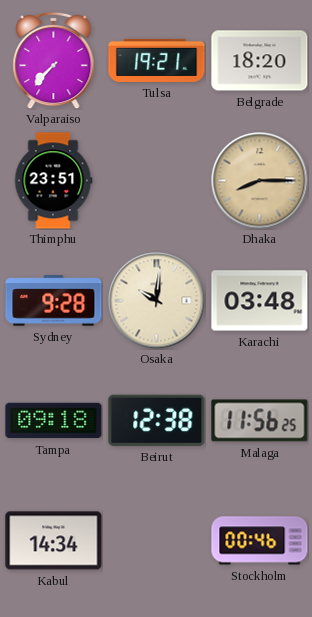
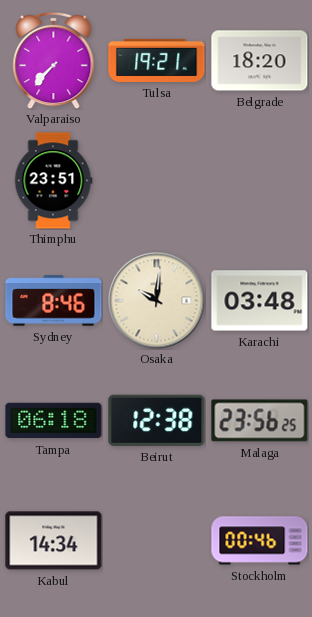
Dhaka: 8:15 -> none (260, 181)
Sydney: 9:28 -> 8:46 (54, 301)
Tampa: 09:18 -> 06:18 (54, 421)
Malaga: 11:56 -> 23:56 (260, 421)
